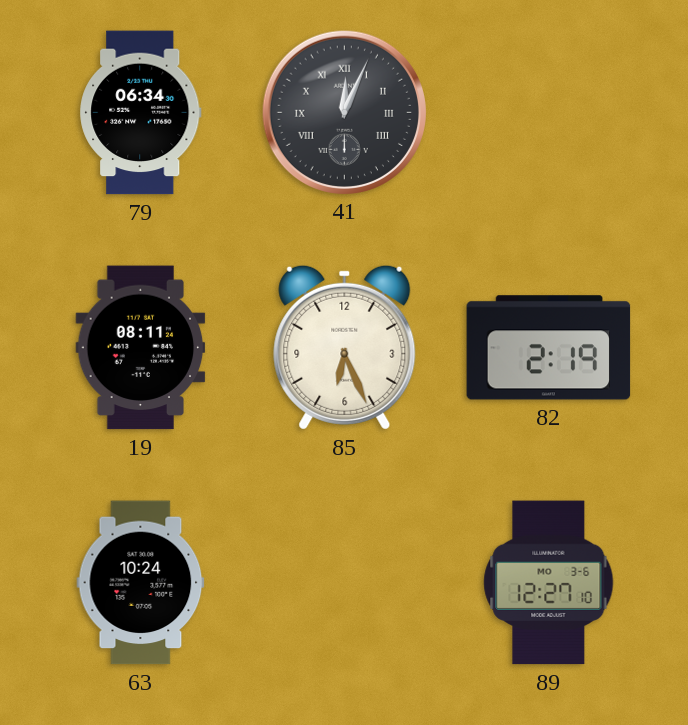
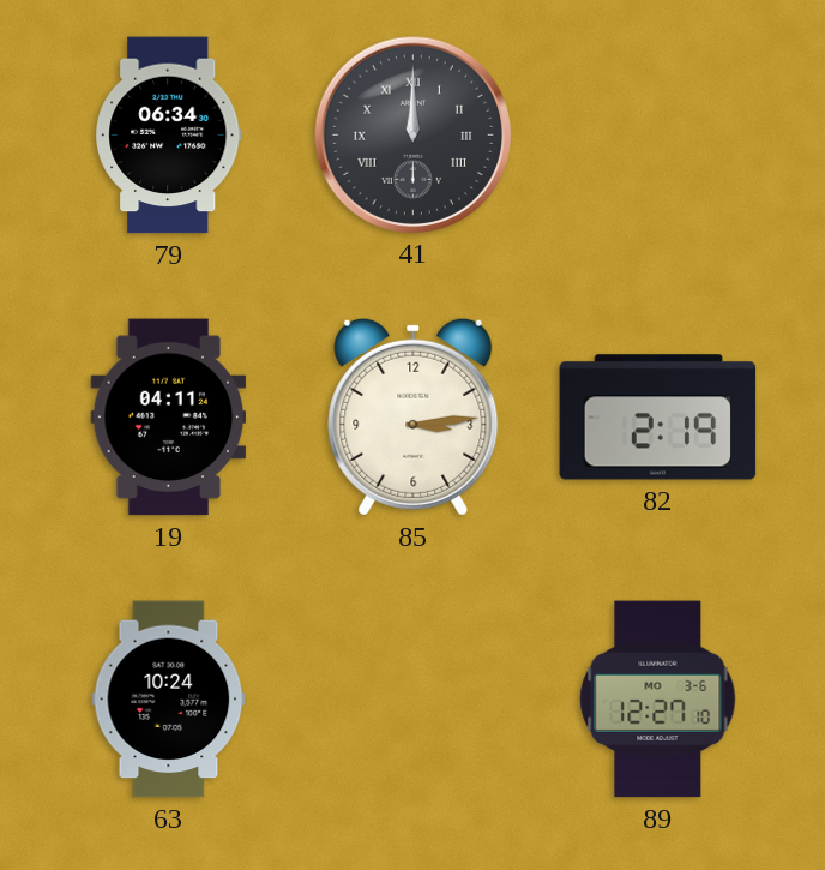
41: 12:04 -> 12:00 (412, 134)
19: 08:11 -> 04:11 (169, 418)
85: 6:26 -> 3:14 (414, 416)
